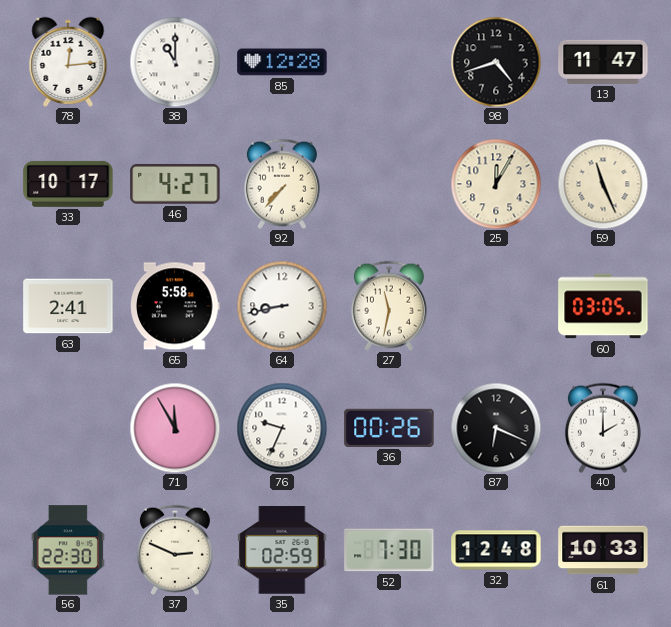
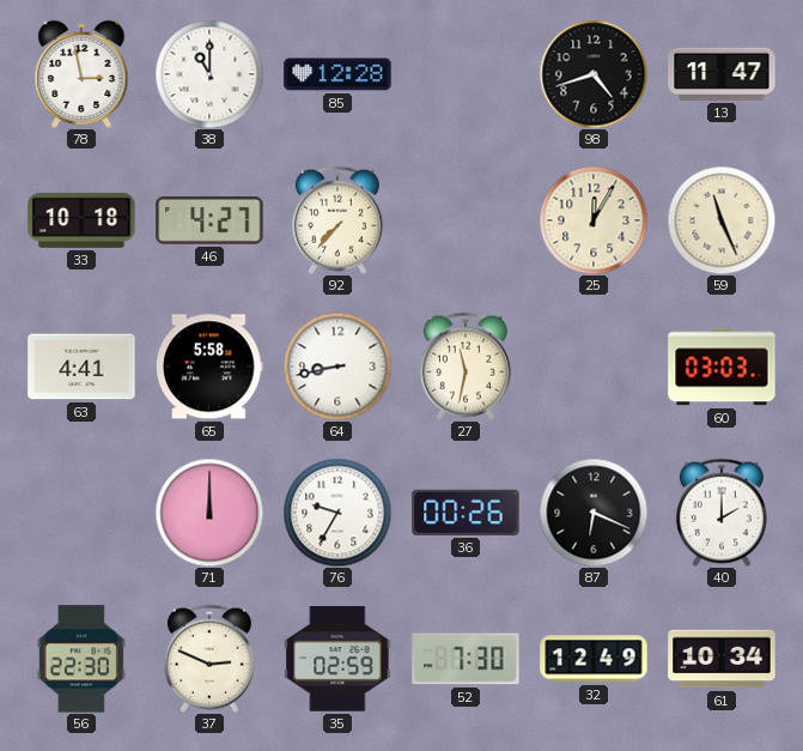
78: 12:14 -> 2:58 (81, 74)
33: 10:17 -> 10:18 (81, 220)
63: 2:41 -> 4:41 (81, 367)
60: 03:05 -> 03:03 (722, 367)
71: 11:55 -> 12:00 (209, 513)
76: 9:34 -> 9:35 (337, 513)
32: 12:48 -> 12:49 (594, 659)
61: 10:33 -> 10:34 (722, 659)
